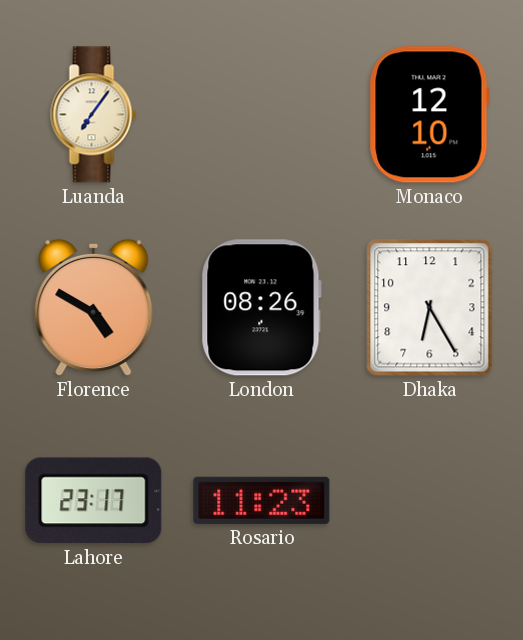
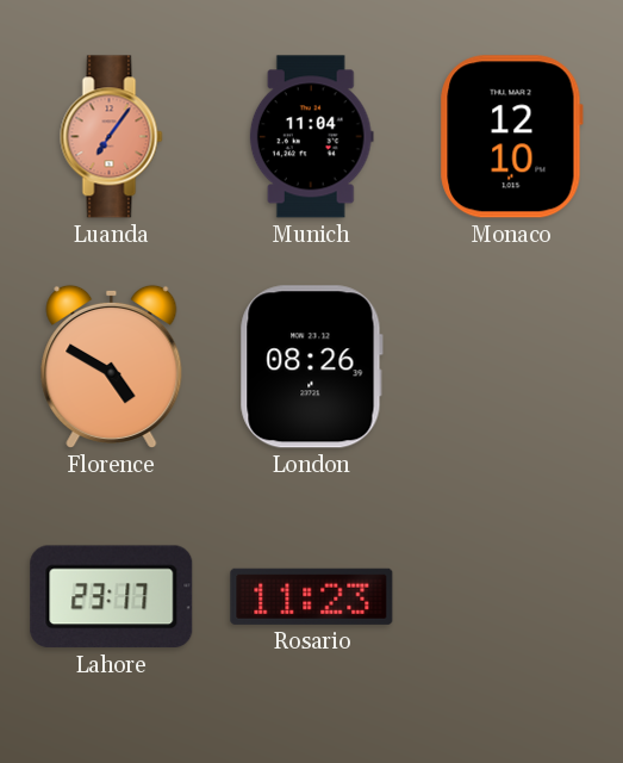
Luanda dial: cream -> salmon (112, 137)
Munich: none -> 11:04 (311, 137)
Dhaka: 6:25 -> none (430, 308)
